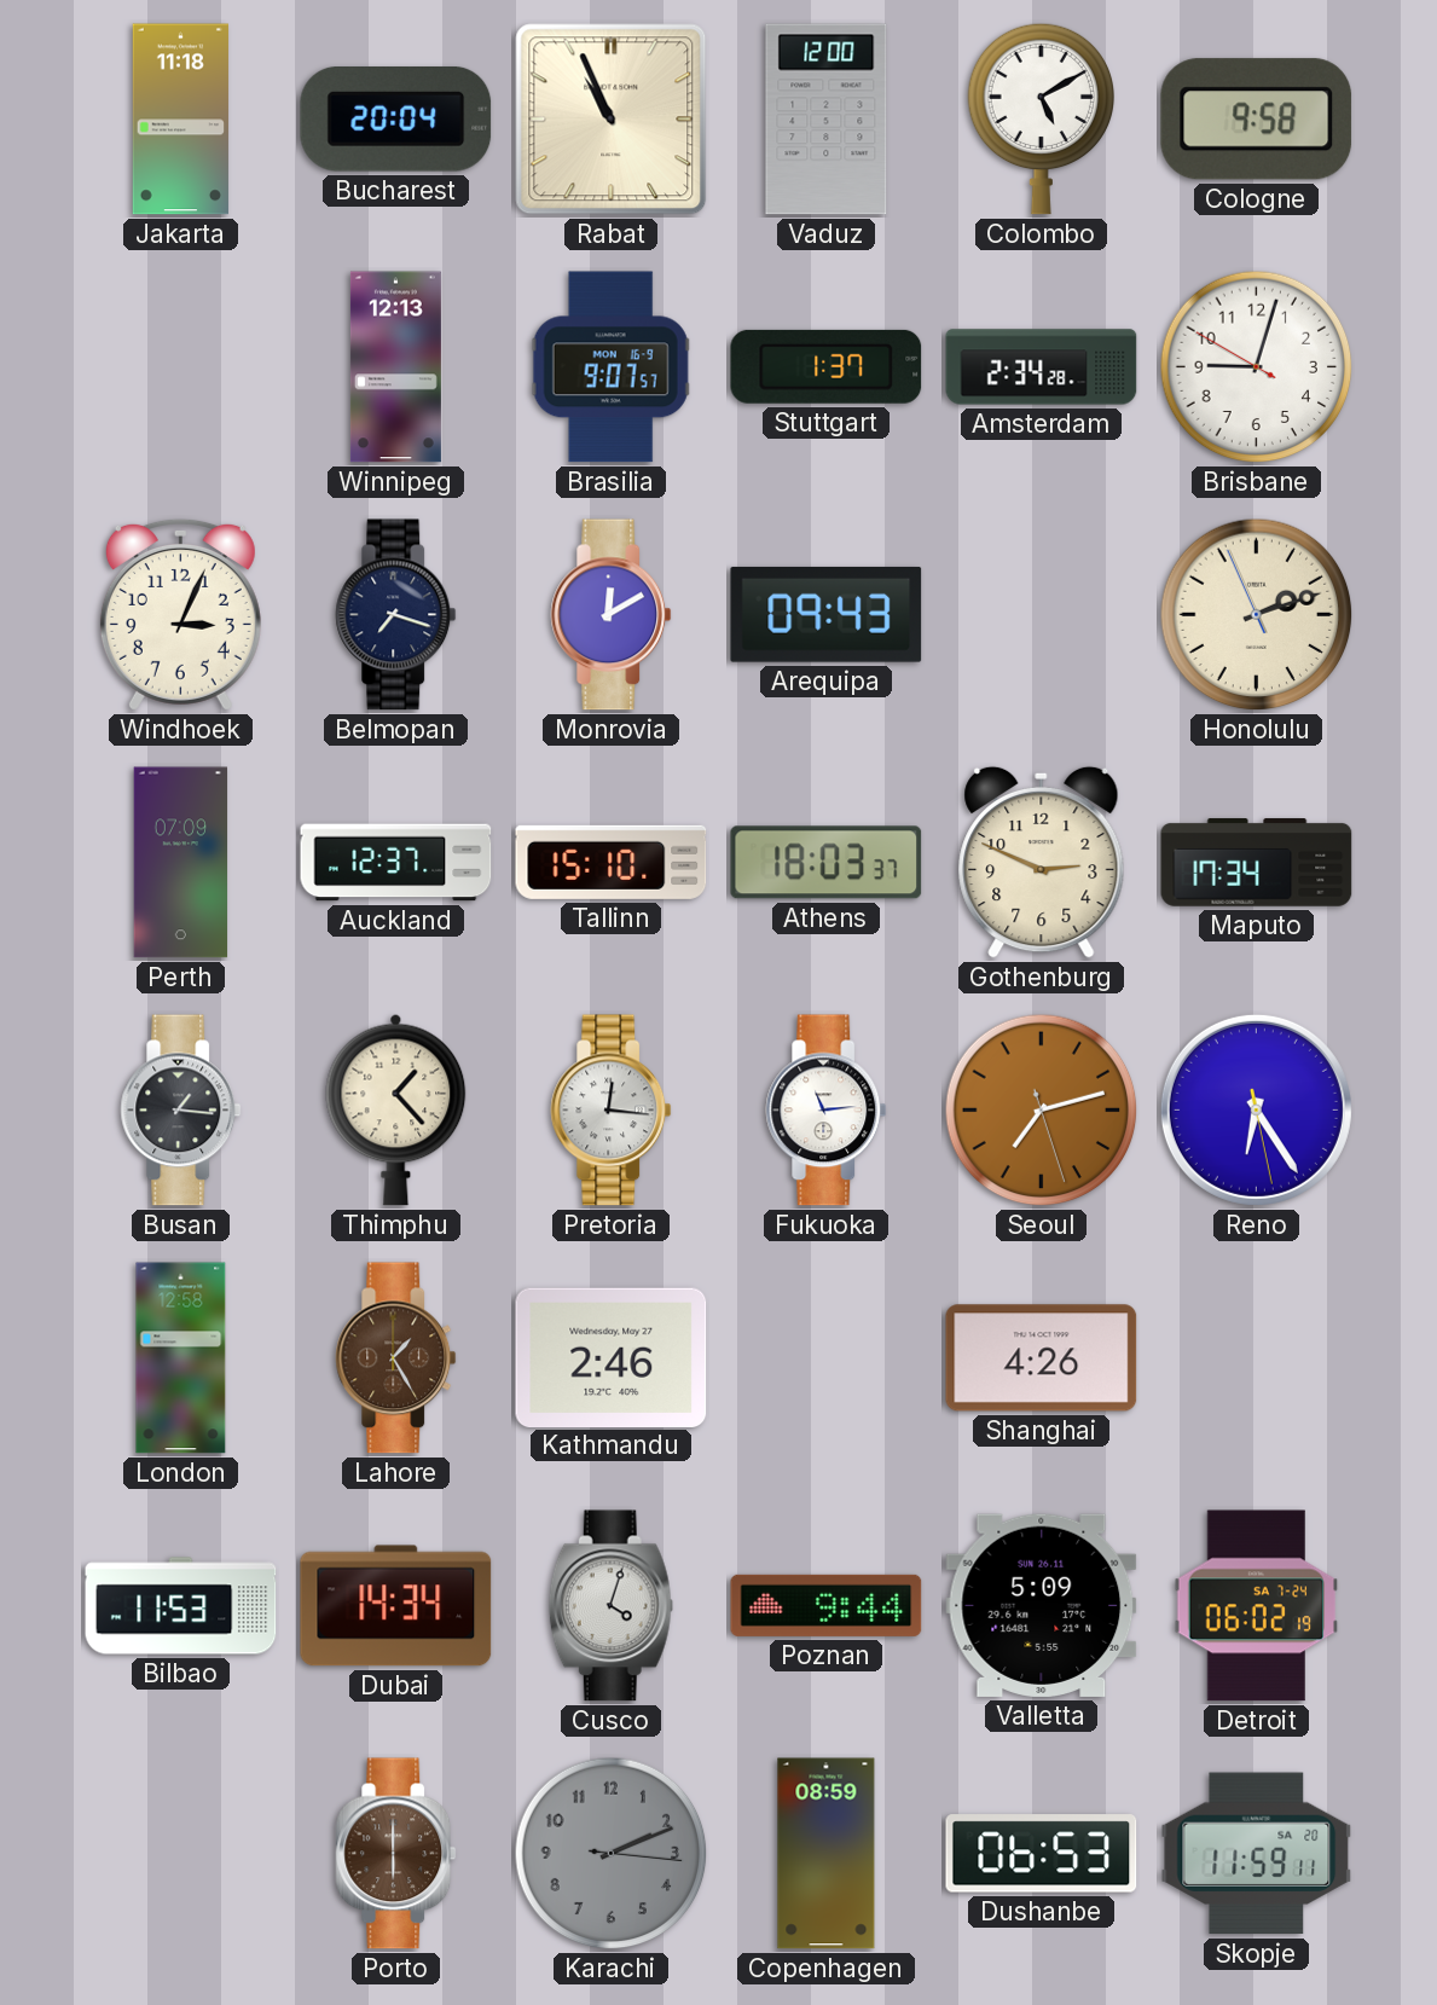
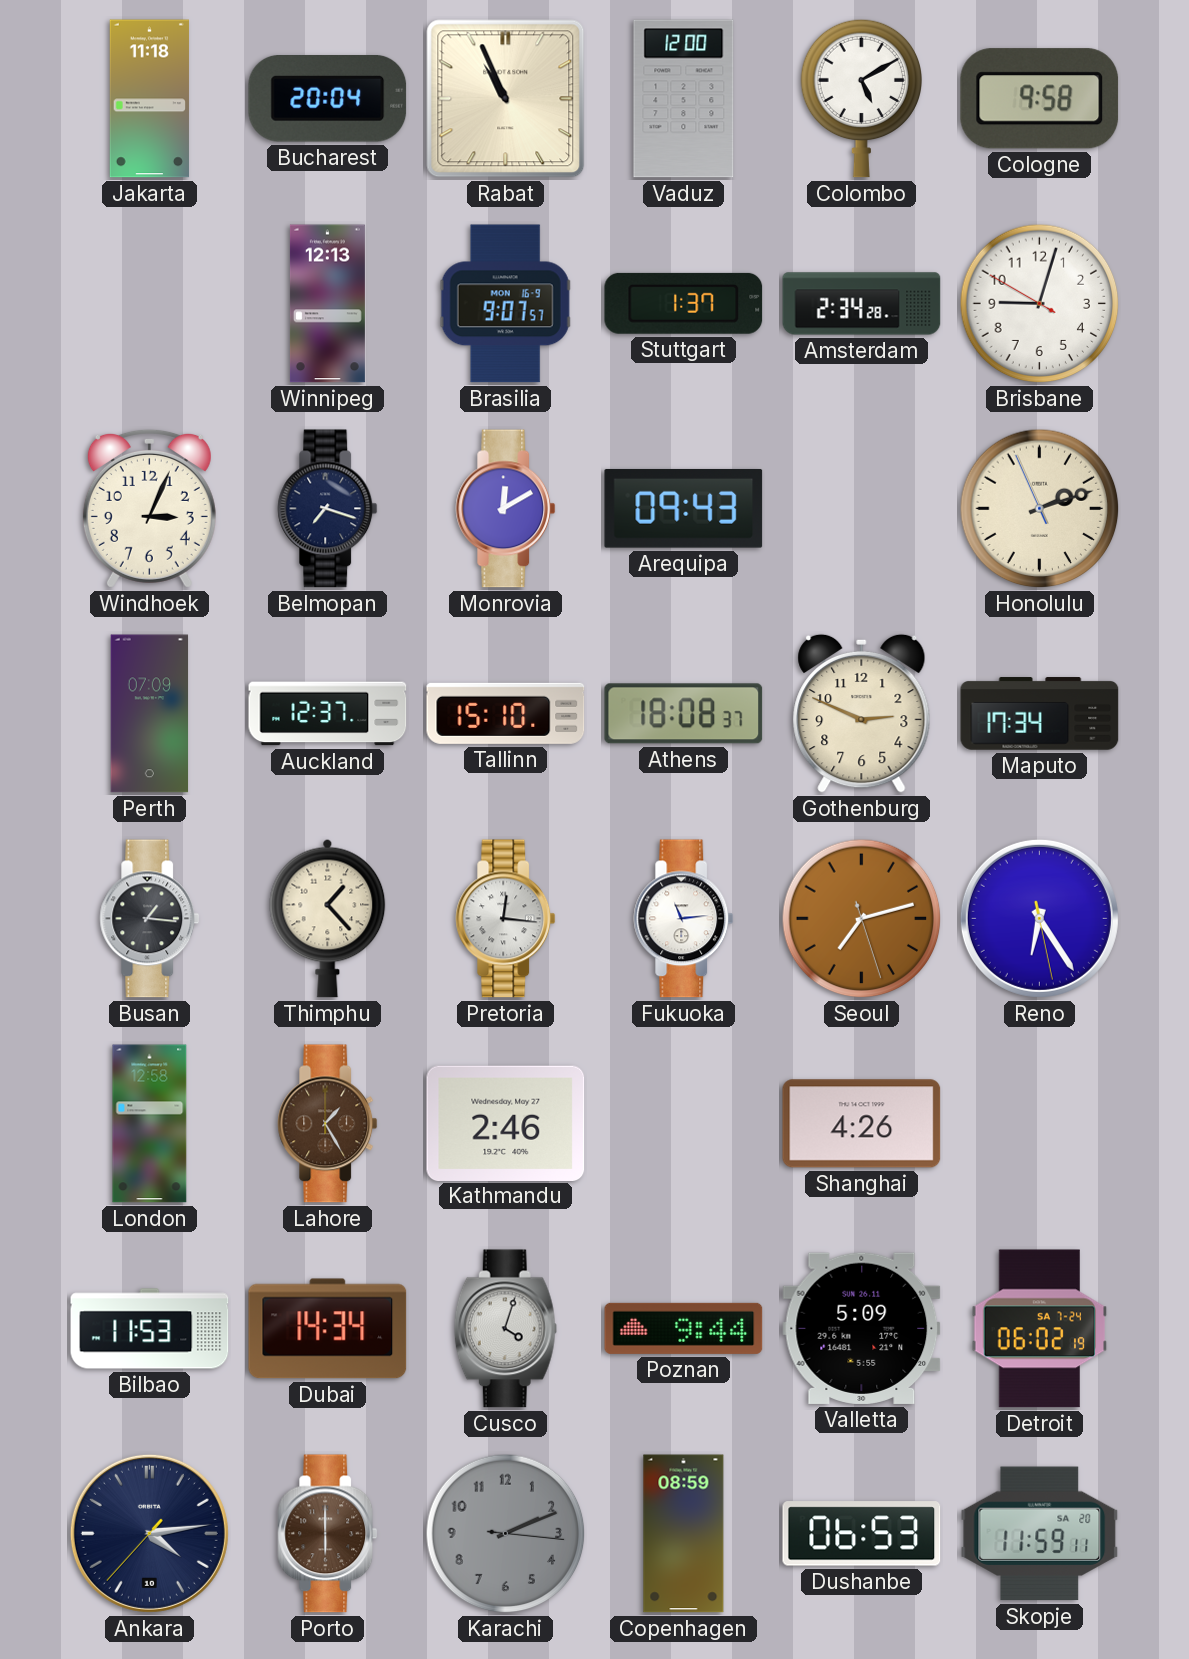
Athens: 18:03 -> 18:08 (684, 714)
Ankara: none -> 4:13 (149, 1533)
